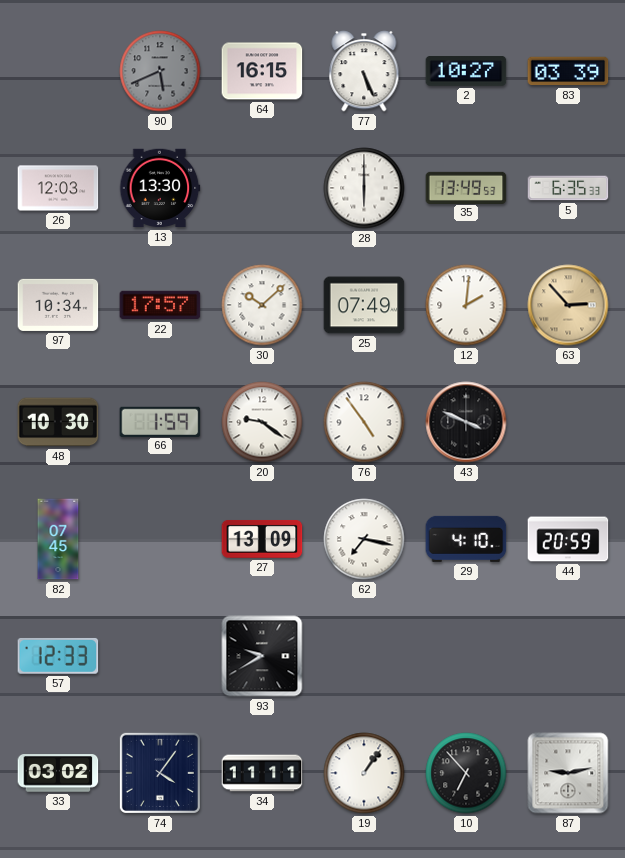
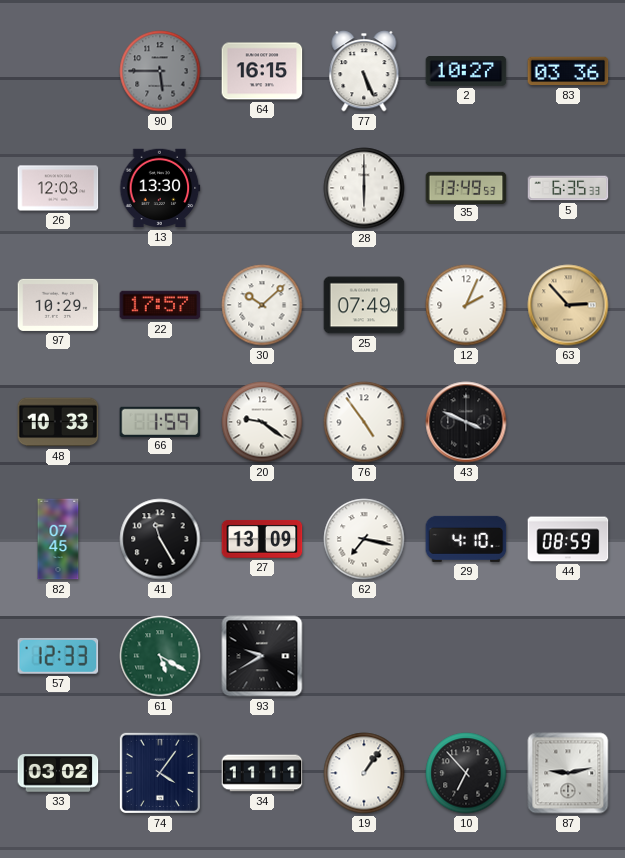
90: 5:41 -> 5:45 (160, 71)
83: 03:39 -> 03:36 (568, 71)
97: 10:34 -> 10:29 (58, 305)
12: 2:01 -> 2:04 (466, 305)
48: 10:30 -> 10:33 (58, 422)
41: none -> 11:25 (160, 539)
44: 20:59 -> 08:59 (568, 539)
61: none -> 5:20 (160, 656)
